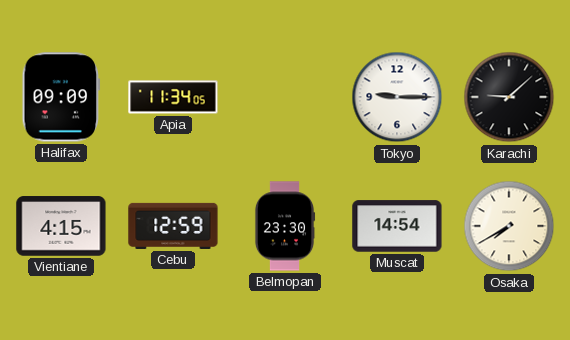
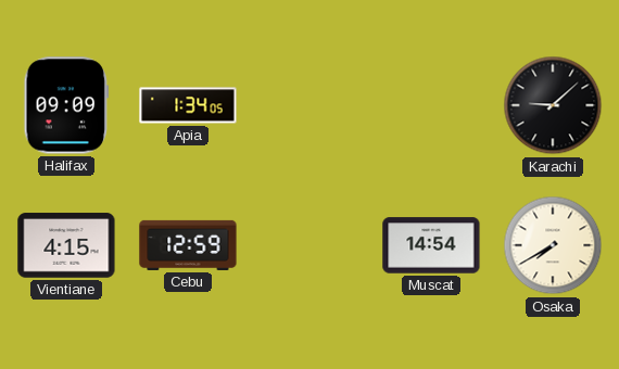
Apia: 11:34 -> 1:34 (188, 105)
Tokyo: 9:15 -> none (397, 97)
Belmopan: 23:30 -> none (285, 226)
